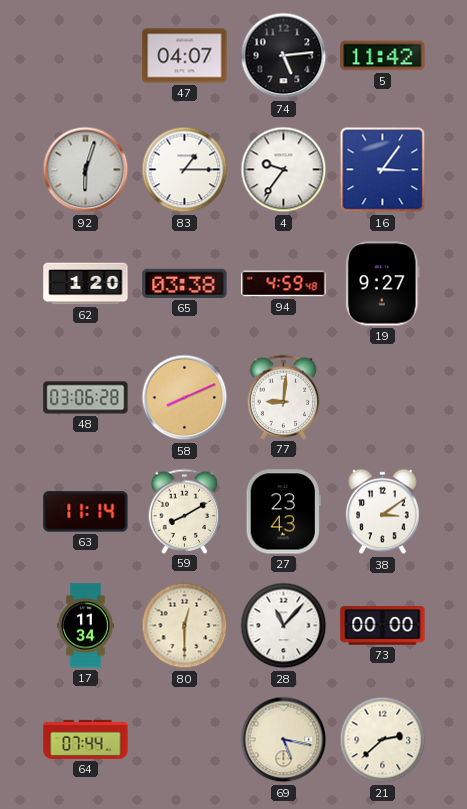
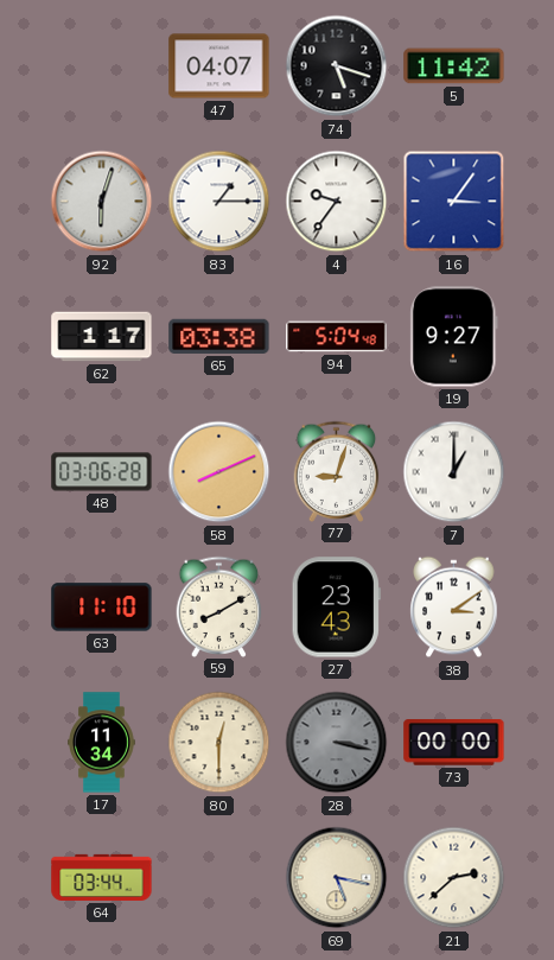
74: 5:14 -> 5:18 (337, 66)
62: 1:20 -> 1:17 (102, 337)
94: 4:59 -> 5:04 (337, 337)
77: 9:01 -> 9:03 (337, 471)
7: none -> 1:00 (454, 472)
63: 11:14 -> 11:10 (102, 608)
28: 11:07 -> 3:17 (337, 743)
28 dial: white -> grey (337, 743)
64: 07:44 -> 03:44 (102, 877)
